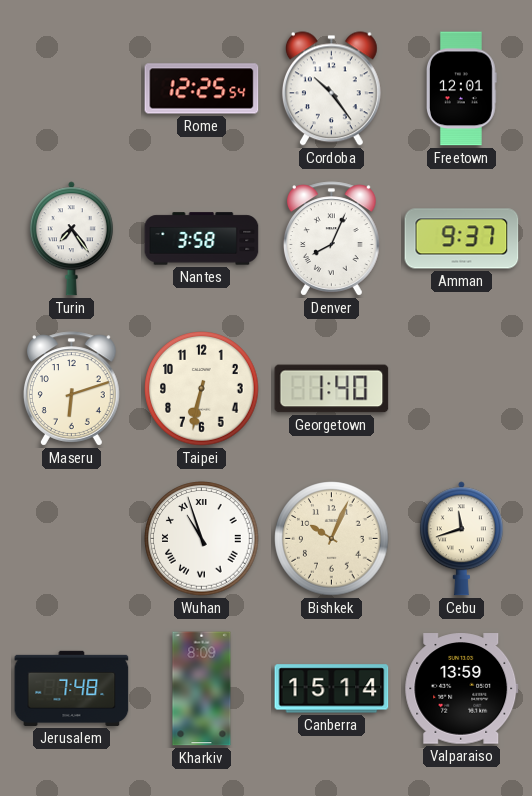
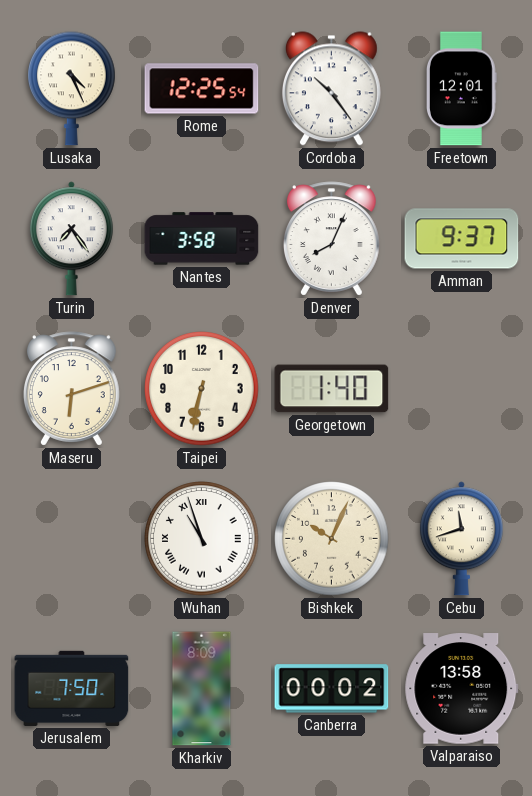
Lusaka: none -> 4:26 (72, 89)
Jerusalem: 7:48 -> 7:50 (72, 688)
Canberra: 15:14 -> 00:02 (332, 689)
Valparaiso: 13:59 -> 13:58 (462, 689)
